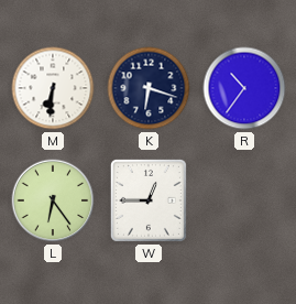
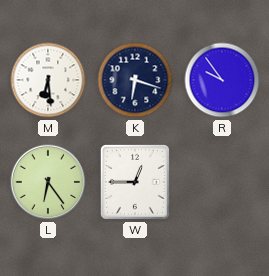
M: 6:31 -> 6:29 (48, 80)
R: 10:36 -> 9:54 (222, 80)
